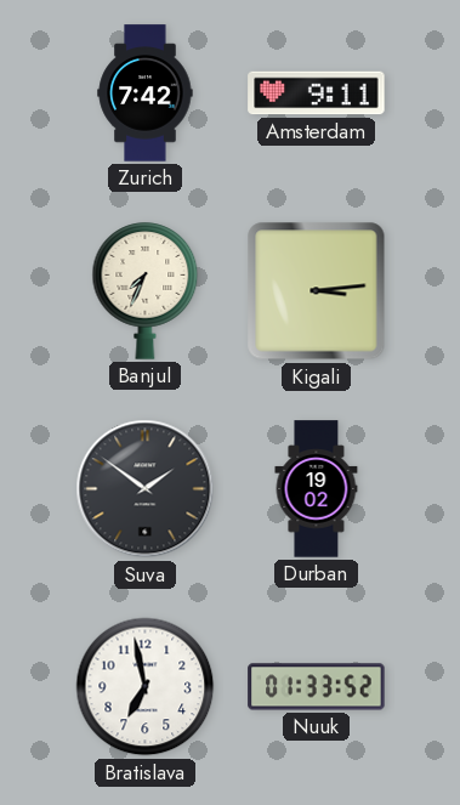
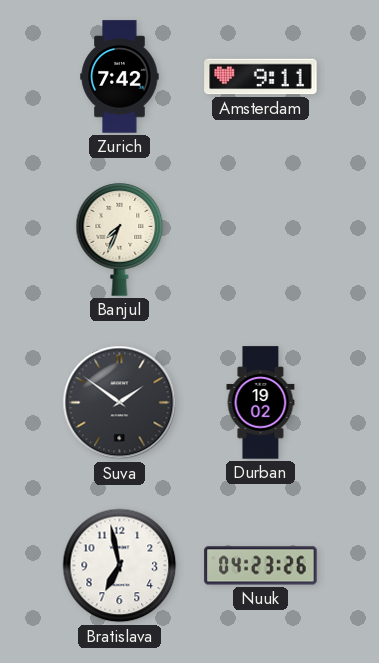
Kigali: 3:14 -> none (317, 291)
Nuuk: 01:33 -> 04:23 (261, 566)
